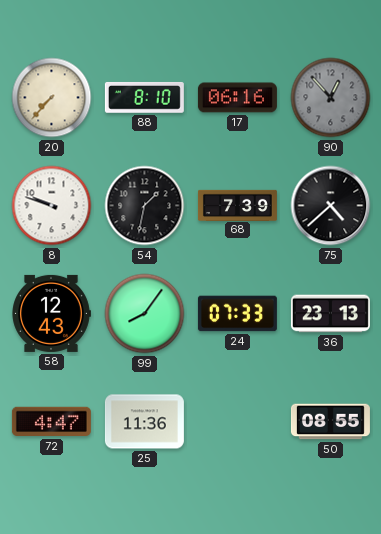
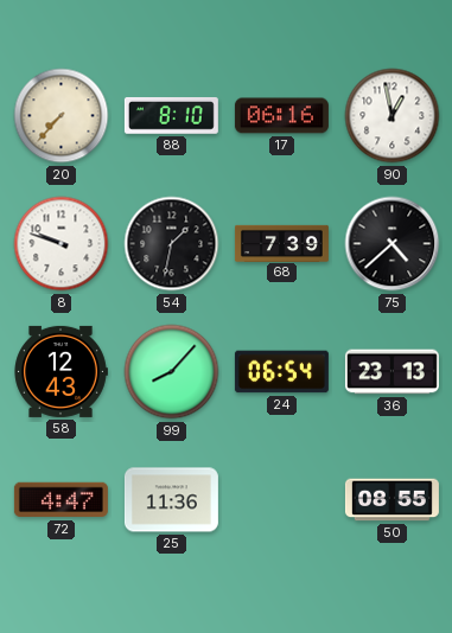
90: 12:53 -> 12:58 (393, 116)
90 dial: grey -> white (393, 116)
99: 8:06 -> 8:07 (172, 372)
24: 07:33 -> 06:54 (281, 372)
